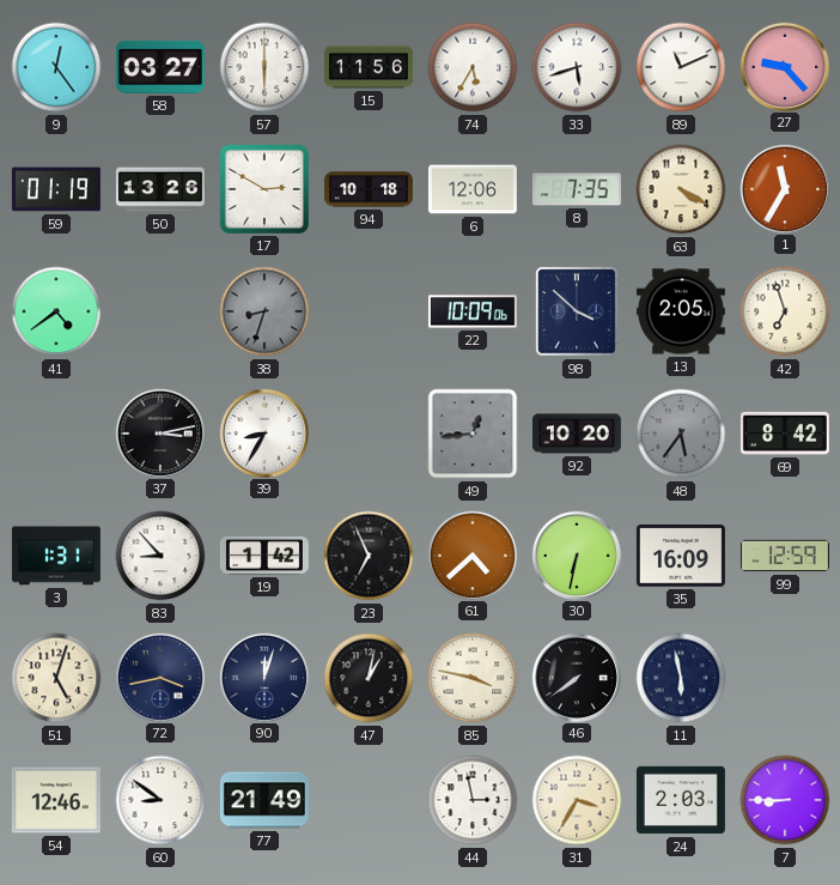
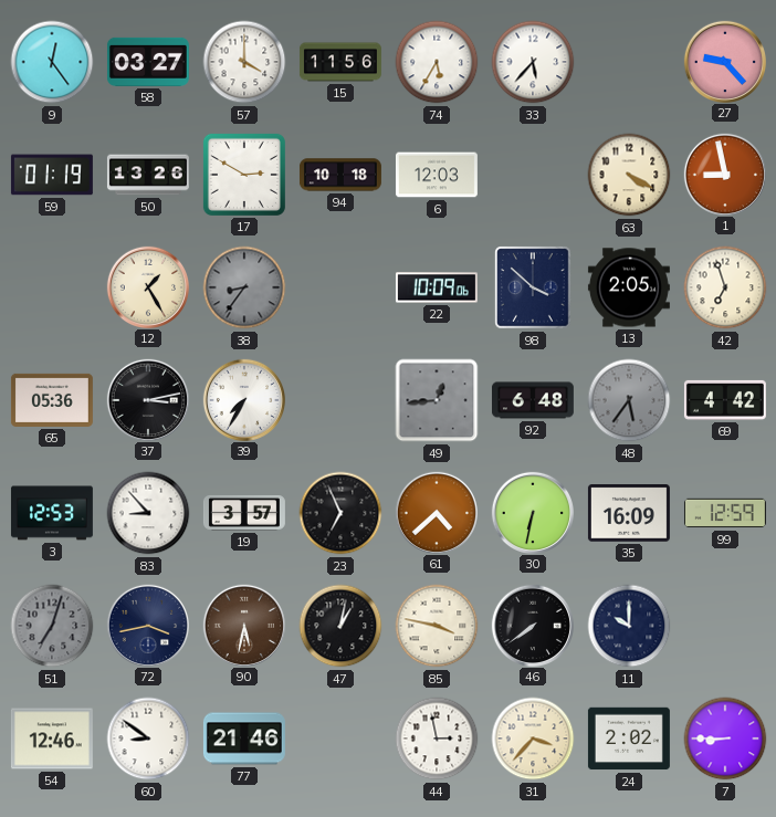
57: 6:00 -> 4:00 (244, 62)
33: 5:42 -> 5:37 (533, 62)
89: 11:11 -> none (681, 67)
6: 12:06 -> 12:03 (437, 175)
8: 7:35 -> none (577, 189)
1: 11:35 -> 8:58 (724, 174)
41: 4:39 -> none (56, 311)
12: none -> 1:25 (147, 286)
38: 8:33 -> 8:36 (244, 287)
65: none -> 05:36 (52, 400)
39: 8:35 -> 7:35 (243, 399)
92: 10:20 -> 6:48 (533, 400)
69: 8:42 -> 4:42 (725, 400)
3: 1:31 -> 12:53 (52, 513)
19: 1:42 -> 3:57 (244, 513)
51: 5:03 -> 7:03 (52, 626)
51 dial: cream -> grey (52, 626)
90: 12:03 -> 5:32 (243, 625)
90 dial: navy -> brown (243, 625)
11: 5:58 -> 10:00 (629, 626)
77: 21:49 -> 21:46 (244, 739)
31: 3:35 -> 3:37 (533, 739)
24: 2:03 -> 2:02 (629, 739)
